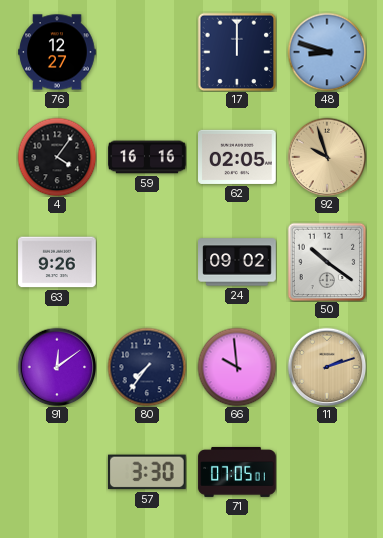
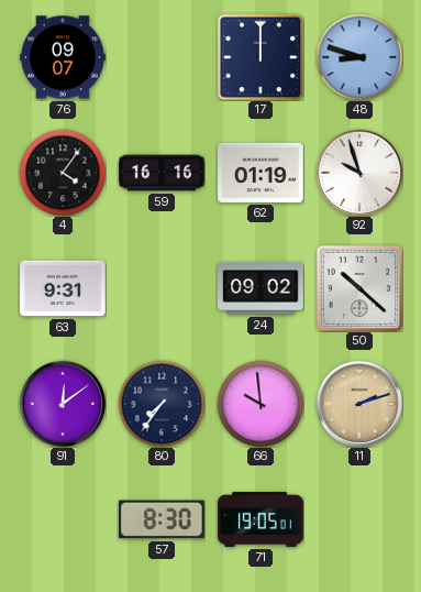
76: 12:27 -> 09:07 (63, 57)
62: 02:05 -> 01:19 (261, 173)
92 dial: champagne -> white (359, 173)
63: 9:26 -> 9:31 (63, 288)
50: 10:21 -> 10:22 (359, 288)
57: 3:30 -> 8:30 (162, 519)
71: 07:05 -> 19:05 (261, 519)
